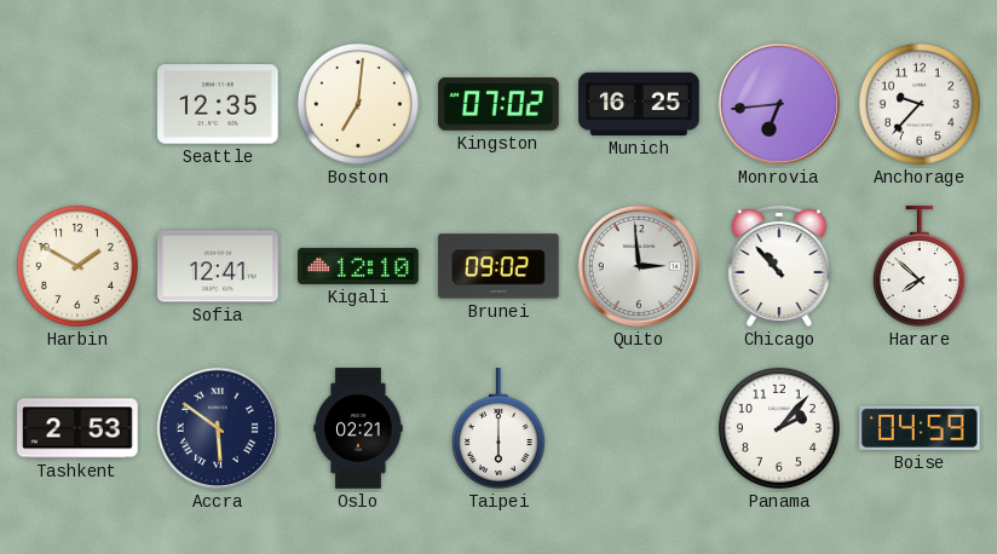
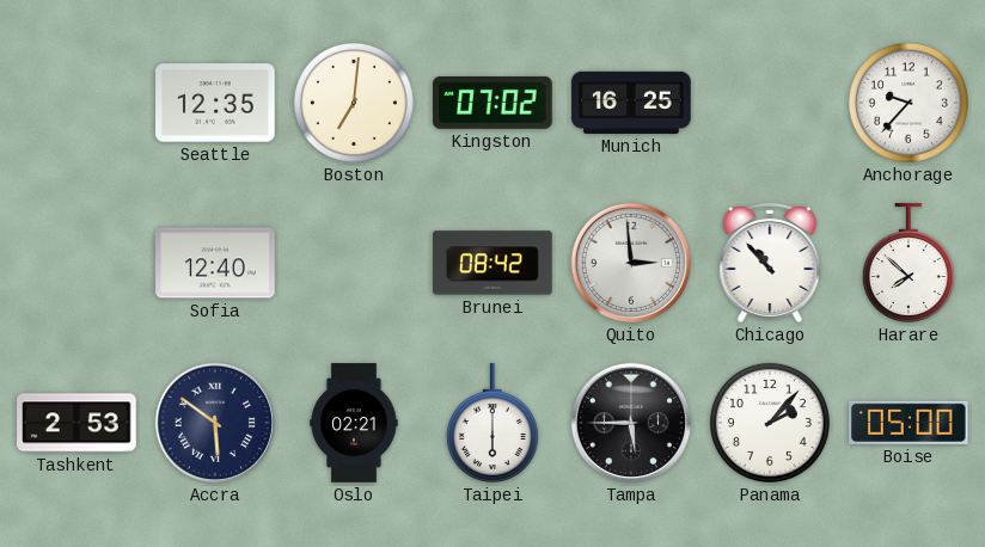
Monrovia: 6:44 -> none (779, 104)
Harbin: 1:50 -> none (77, 266)
Sofia: 12:41 -> 12:40 (215, 263)
Kigali: 12:10 -> none (358, 266)
Brunei: 09:02 -> 08:42 (493, 263)
Tampa: none -> 5:45 (631, 423)
Boise: 04:59 -> 05:00 (908, 423)
